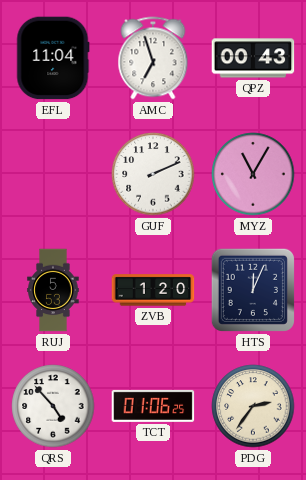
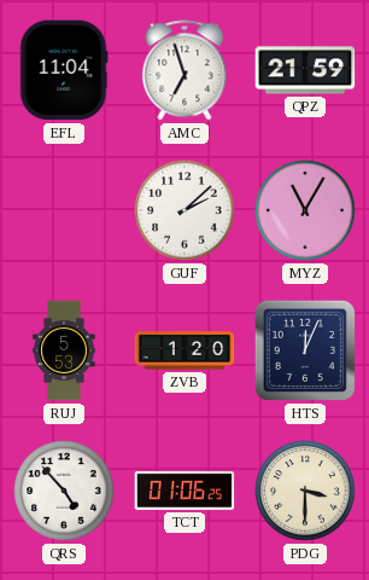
QPZ: 00:43 -> 21:59 (305, 70)
GUF: 2:11 -> 2:08 (184, 210)
PDG: 2:36 -> 3:30 (305, 491)
